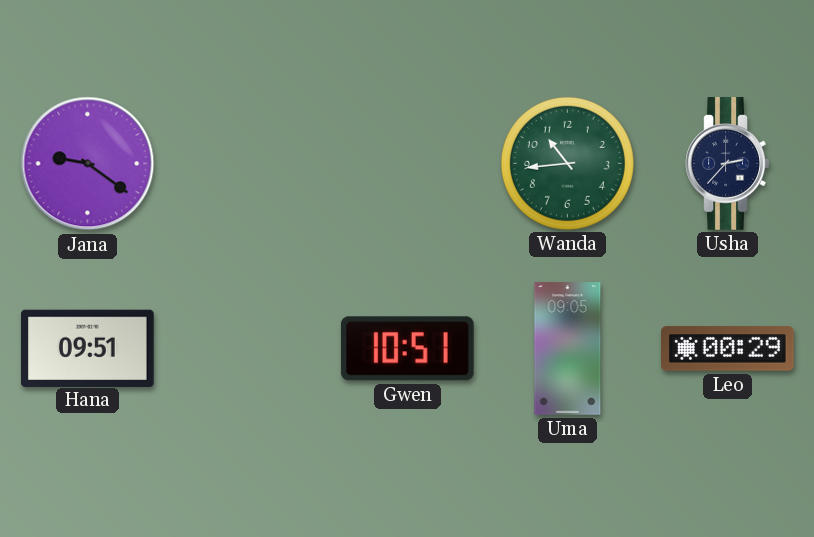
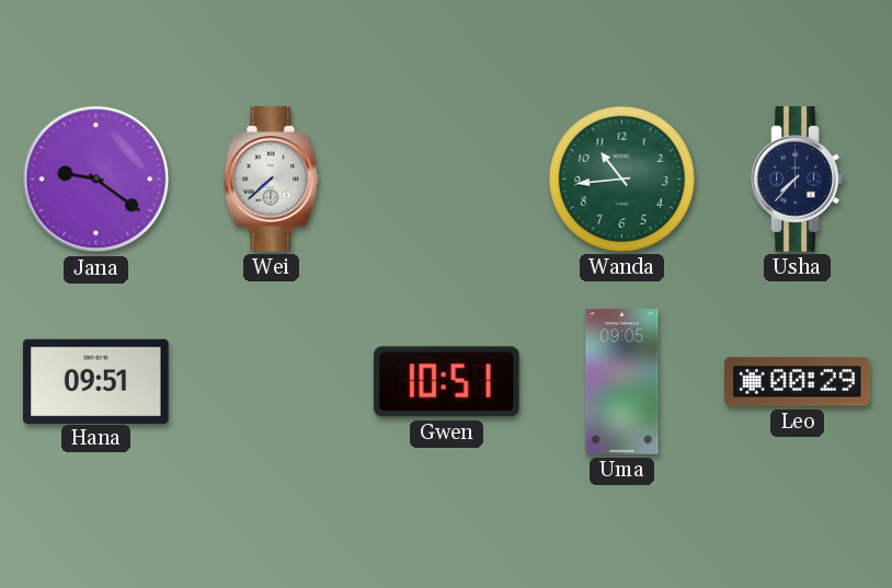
Wei: none -> 7:38 (272, 180)
Usha: 2:37 -> 7:37 (798, 180)
